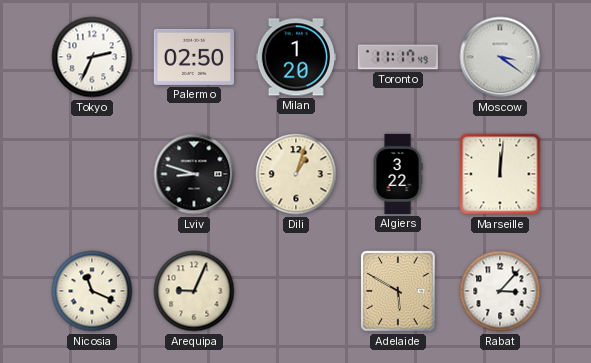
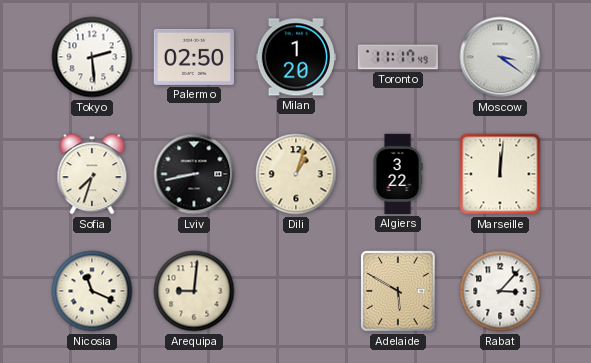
Tokyo: 2:34 -> 2:29 (92, 57)
Sofia: none -> 7:33 (92, 174)
Lviv: 8:48 -> 8:43 (194, 174)
Arequipa: 9:04 -> 9:01 (194, 291)
